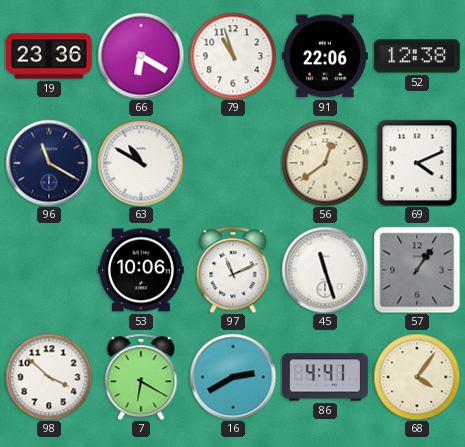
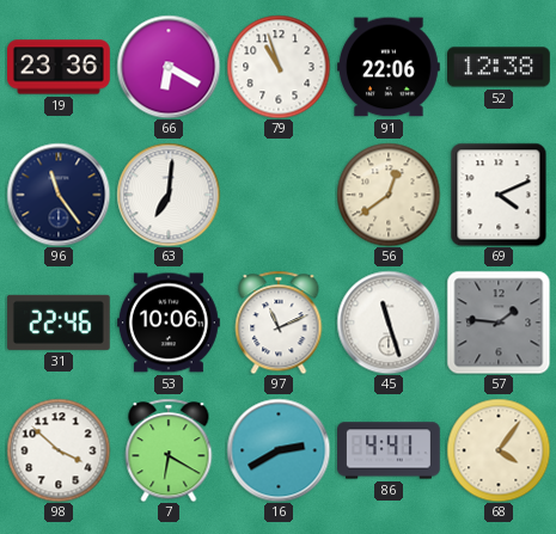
96: 11:20 -> 11:24 (59, 195)
63: 10:50 -> 7:01 (169, 195)
31: none -> 22:46 (59, 323)
57: 1:06 -> 1:46 (499, 323)
